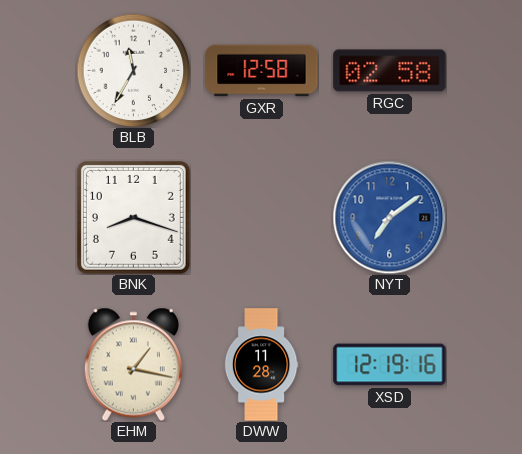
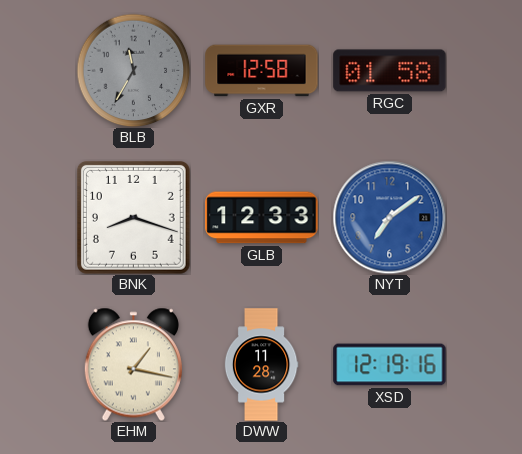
BLB dial: white -> grey (133, 70)
RGC: 02:58 -> 01:58 (390, 71)
GLB: none -> 12:33 (262, 218)
